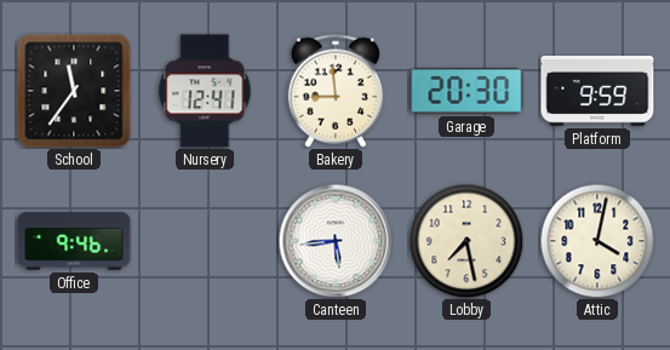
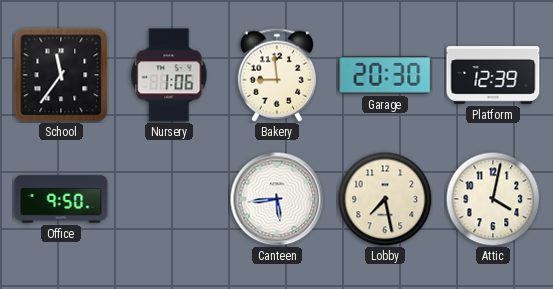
Nursery: 12:41 -> 1:06 (169, 75)
Platform: 9:59 -> 12:39 (493, 75)
Office: 9:46 -> 9:50 (61, 199)
